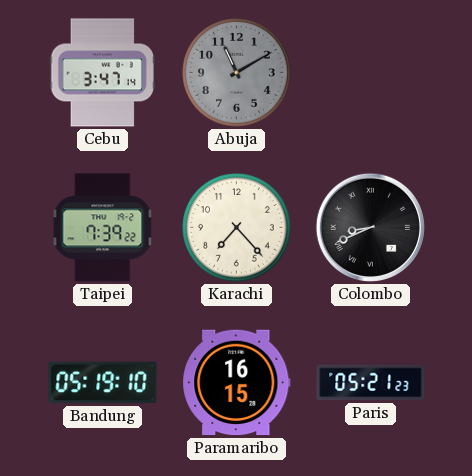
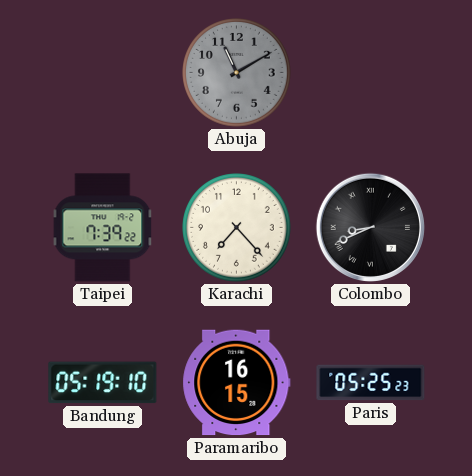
Cebu: 3:47 -> none (102, 73)
Paris: 05:21 -> 05:25 (371, 383)
